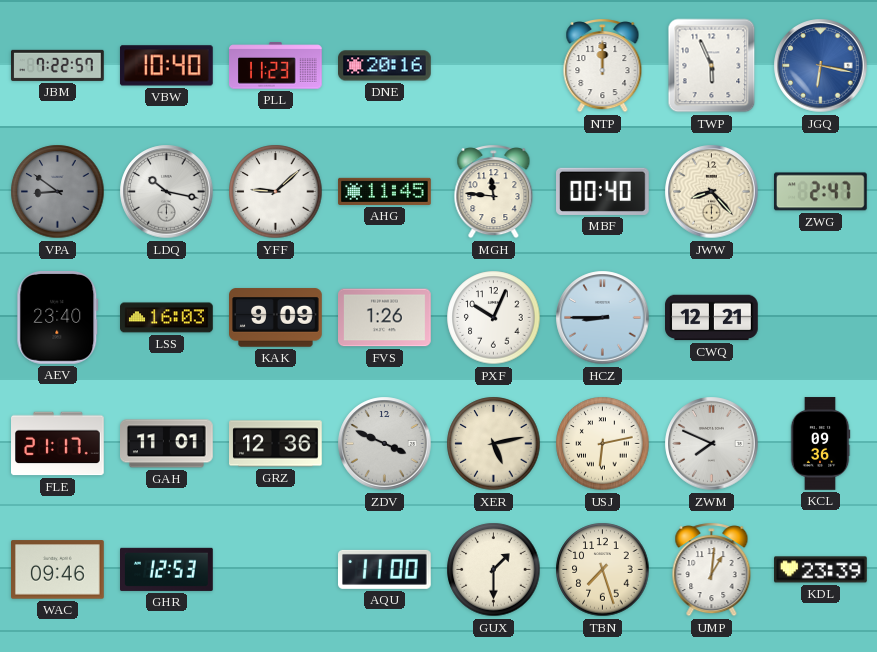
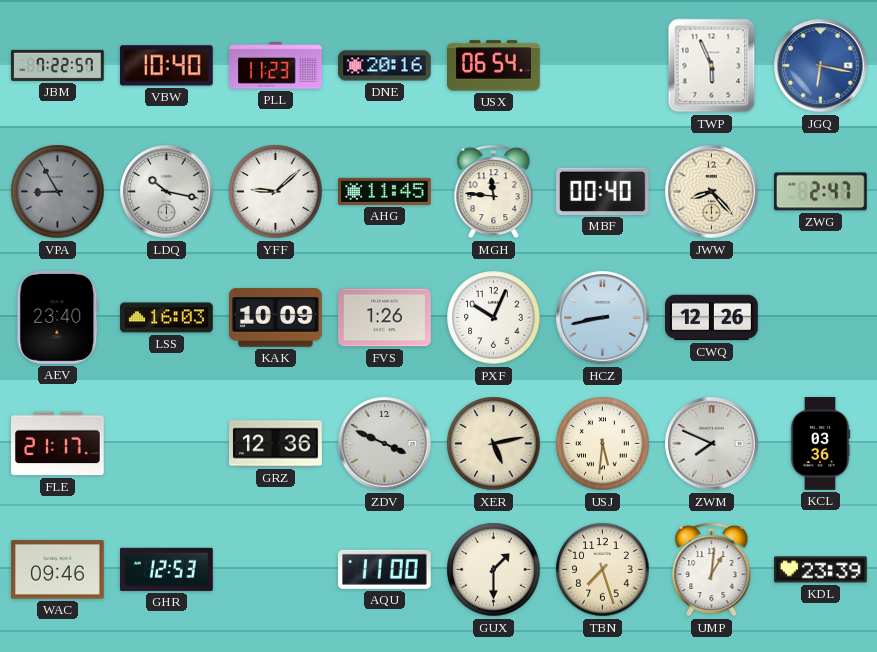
USX: none -> 06:54 (494, 66)
NTP: 12:00 -> none (603, 66)
VPA: 8:51 -> 8:55 (58, 192)
KAK: 9:09 -> 10:09 (276, 318)
HCZ: 8:45 -> 8:43 (603, 318)
CWQ: 12:21 -> 12:26 (712, 318)
GAH: 11:01 -> none (167, 444)
USJ: 6:13 -> 5:31 (603, 444)
KCL: 09:36 -> 03:36 (820, 444)
